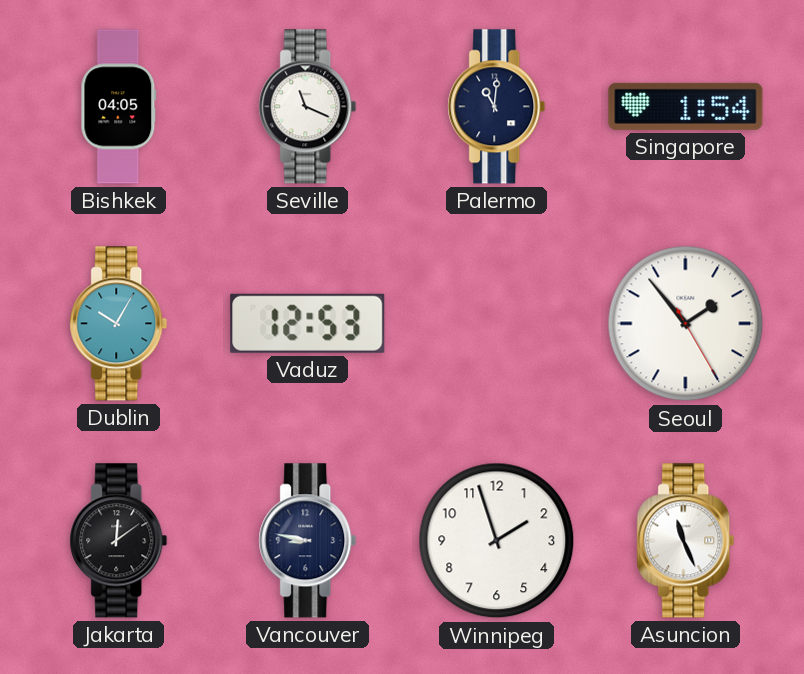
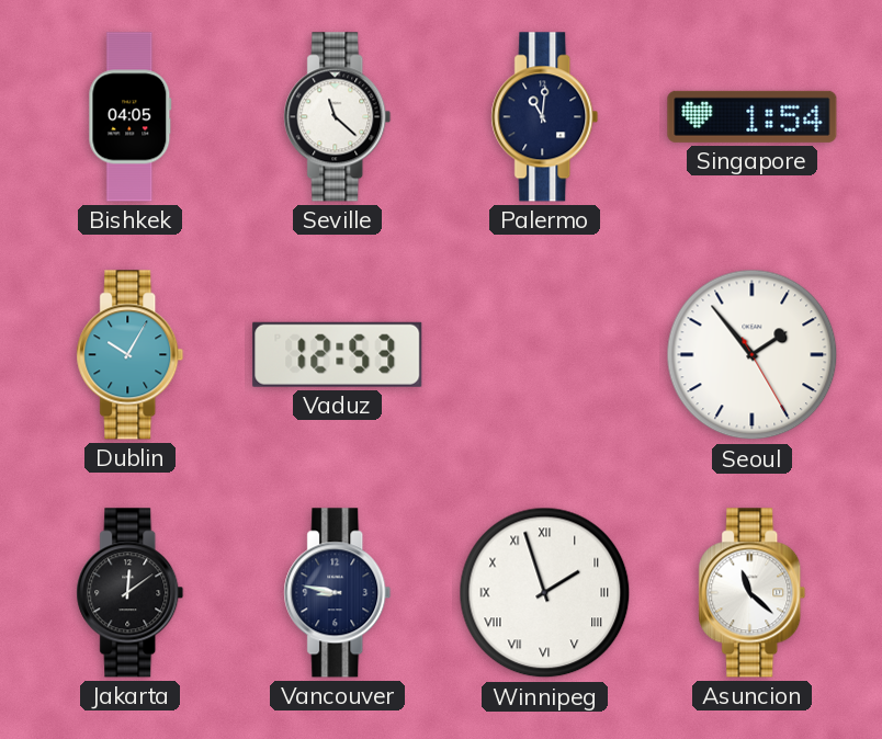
Seville: 11:19 -> 11:22 (338, 117)
Winnipeg numerals: Arabic -> Roman (545, 593)
Asuncion: 11:26 -> 11:22 (753, 593)
